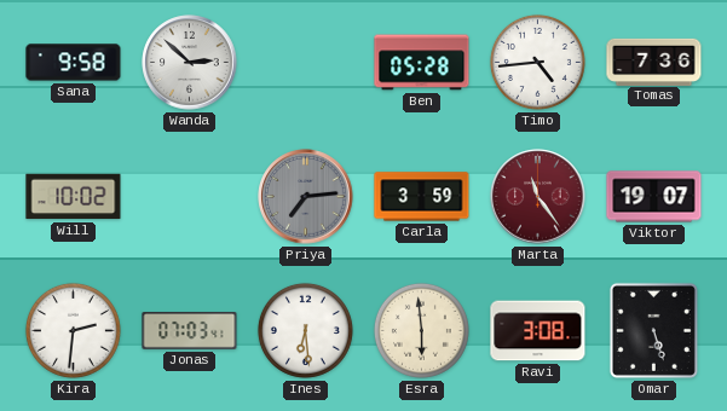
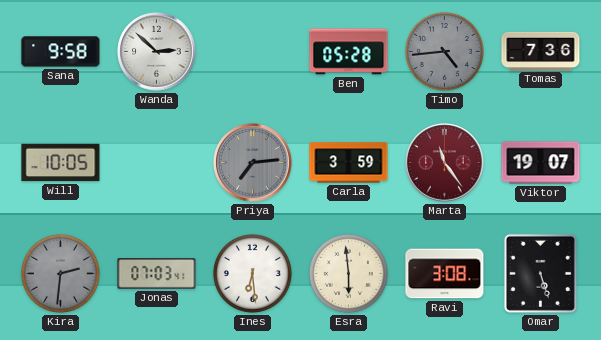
Timo dial: white -> grey (444, 51)
Will: 10:02 -> 10:05 (61, 163)
Kira dial: white -> grey (60, 273)
